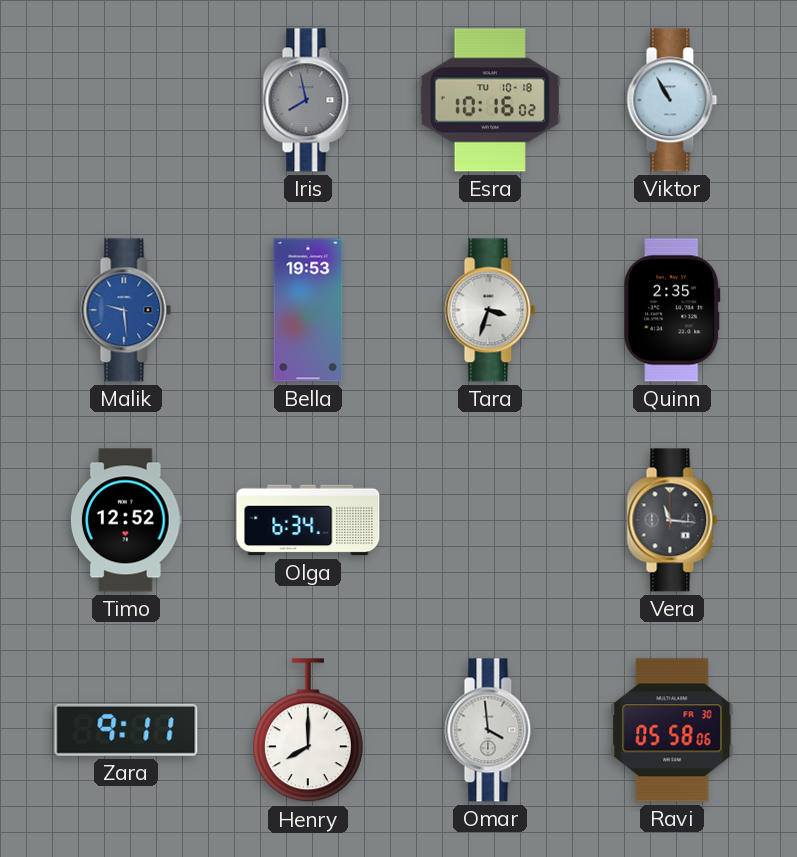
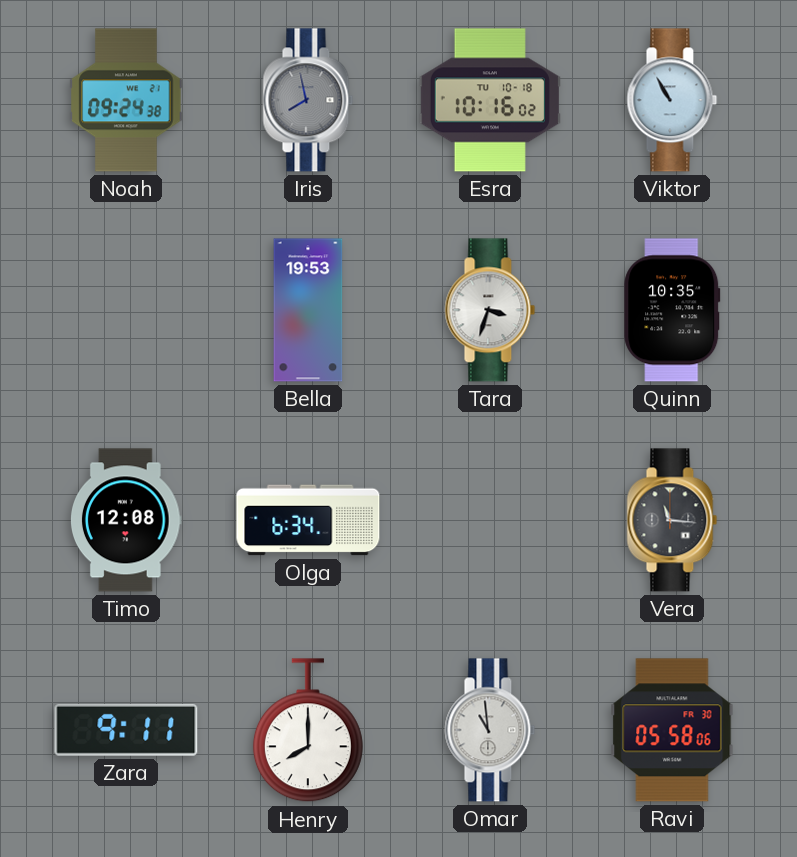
Noah: none -> 09:24 (126, 100)
Malik: 9:29 -> none (126, 310)
Quinn: 2:35 -> 10:35 (672, 310)
Timo: 12:52 -> 12:08 (126, 520)
Omar: 3:59 -> 10:59 (490, 730)
